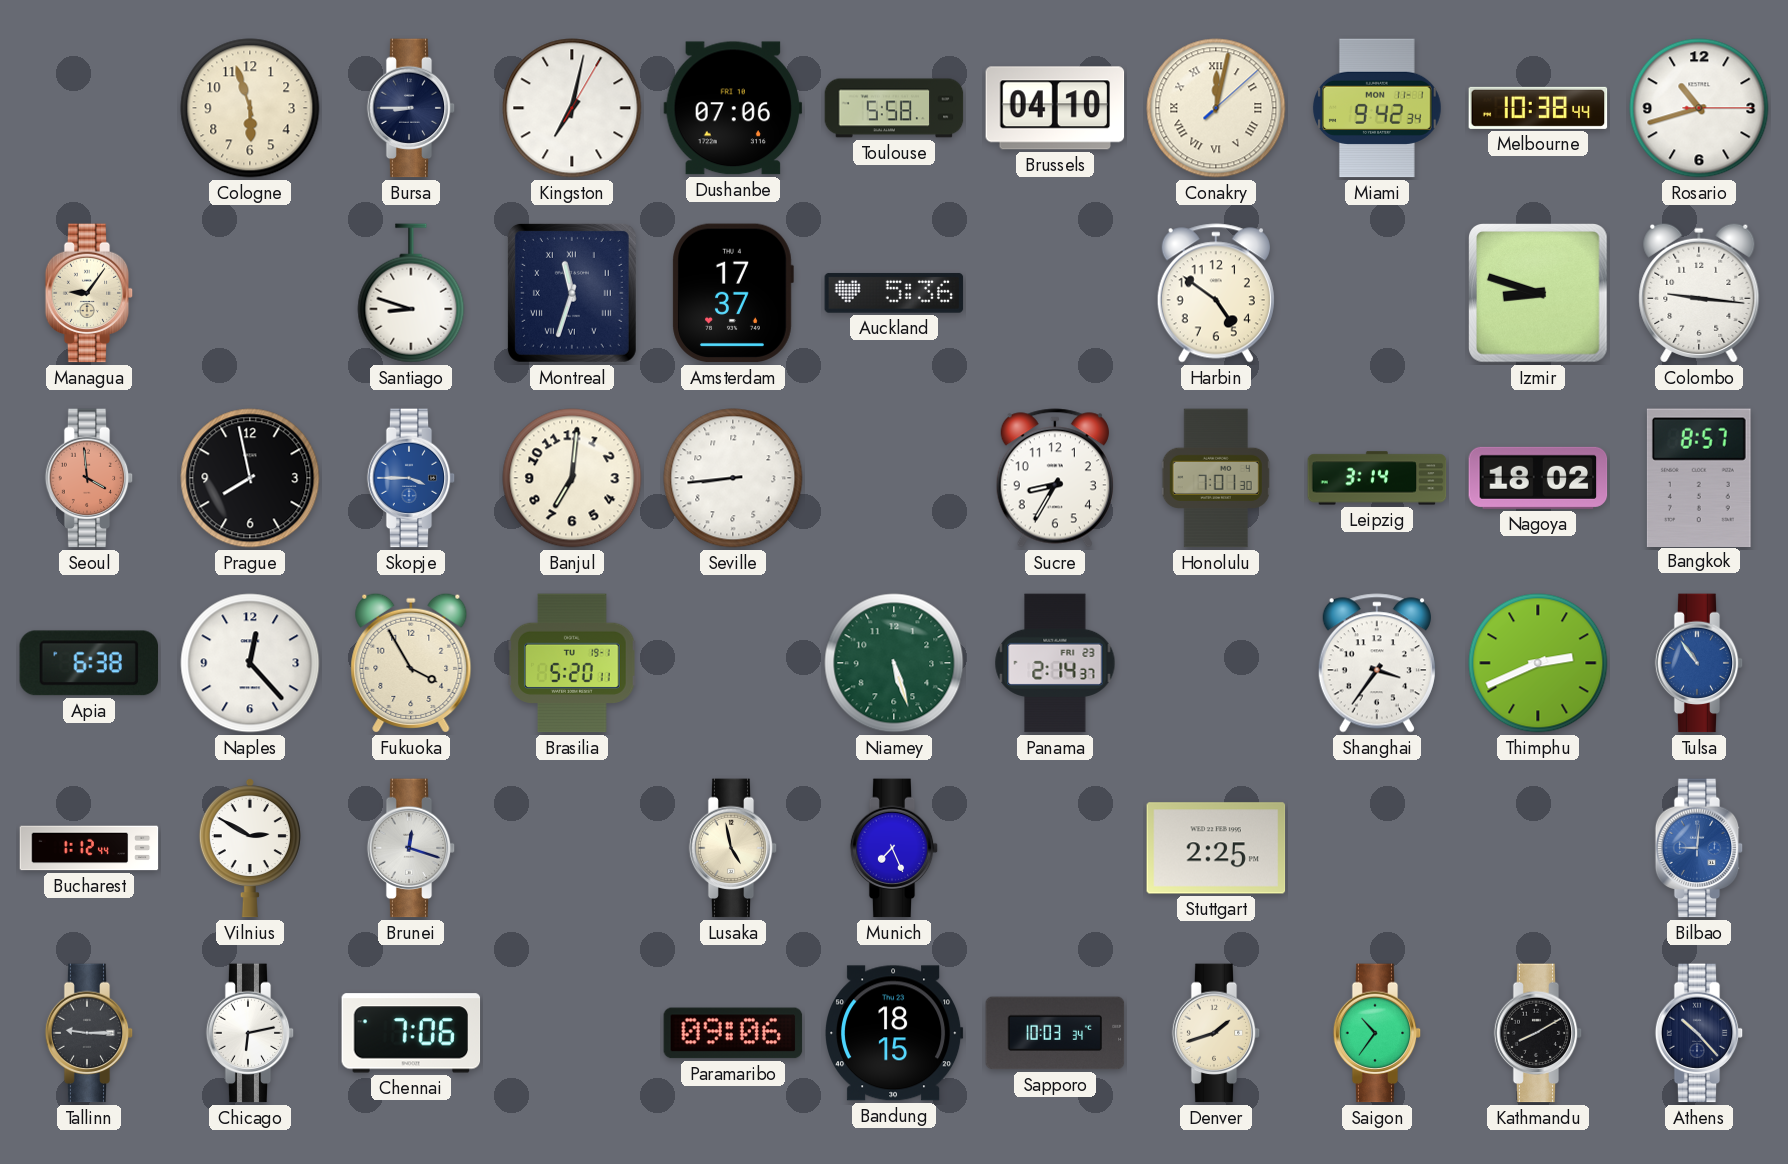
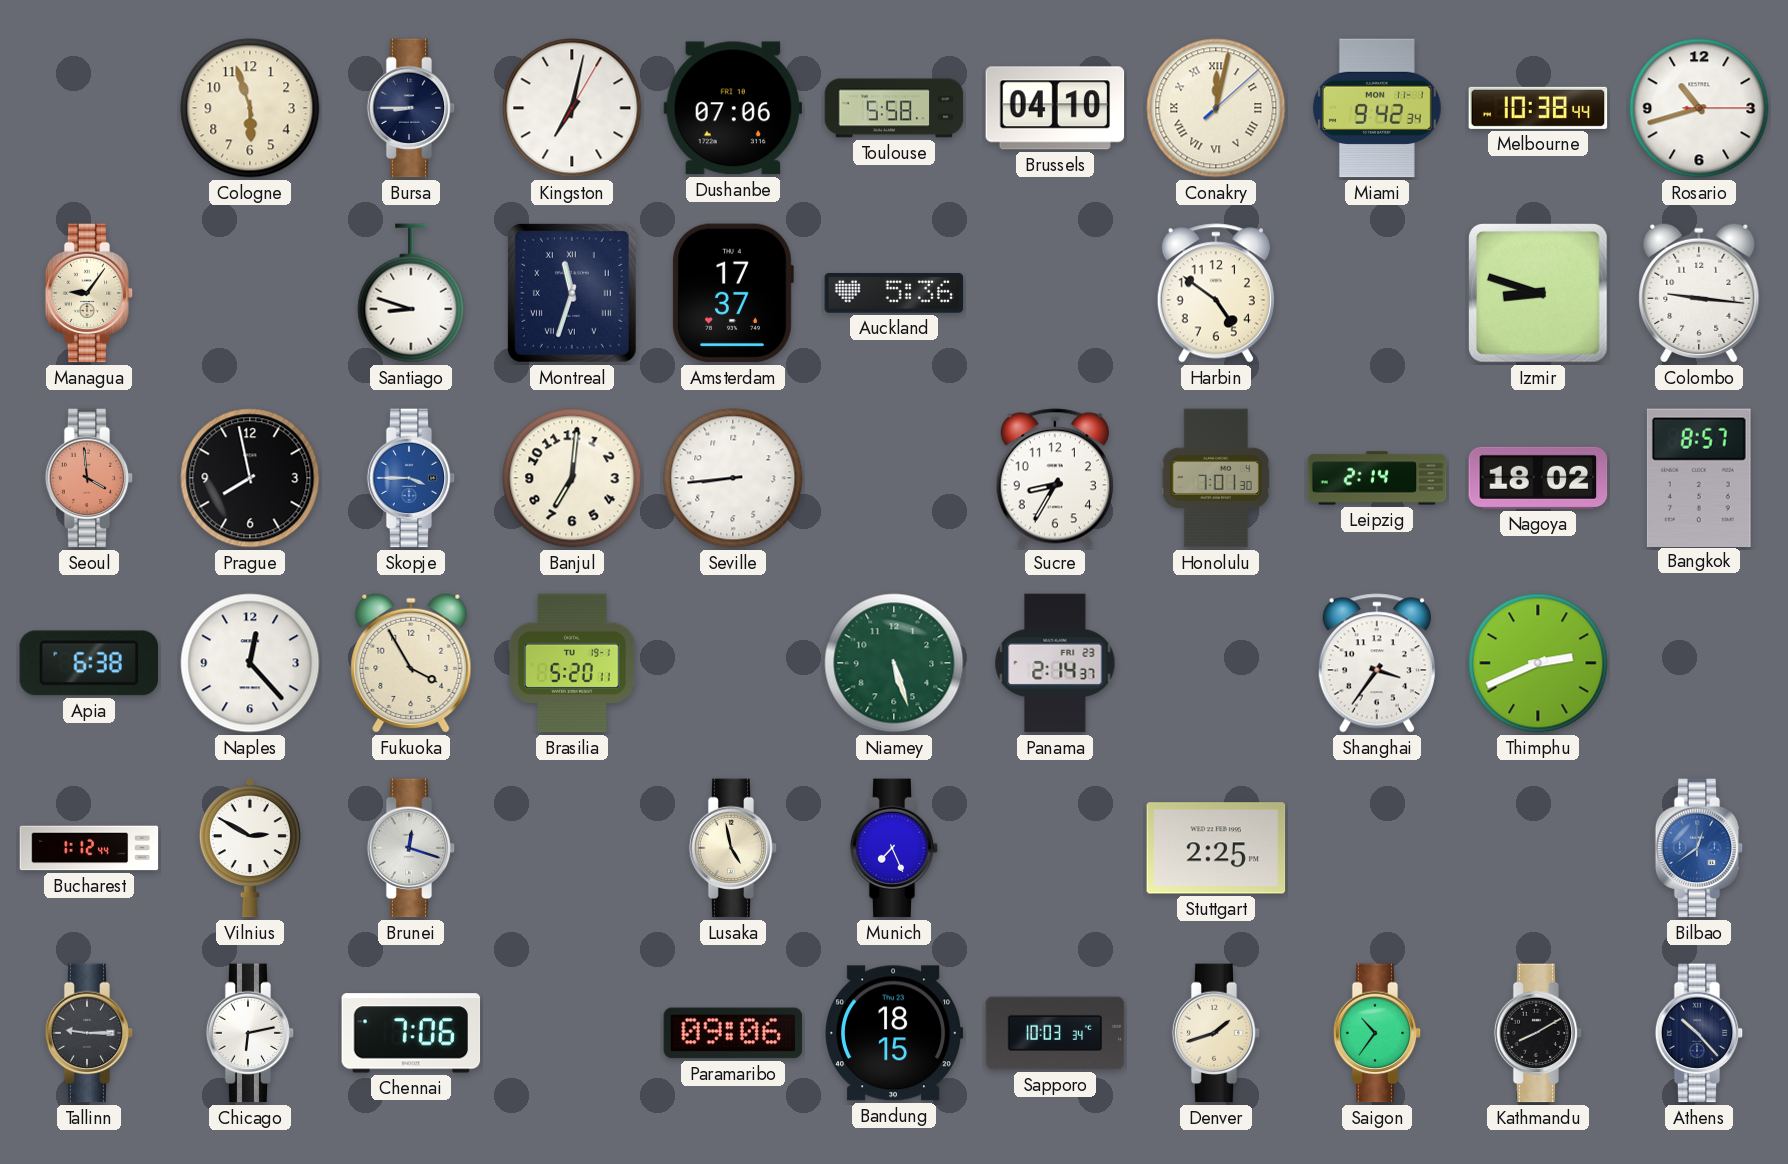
Leipzig: 3:14 -> 2:14 (1377, 478)
Tulsa: 10:54 -> none (1699, 663)
Bilbao: 9:01 -> 12:39 (1699, 848)
